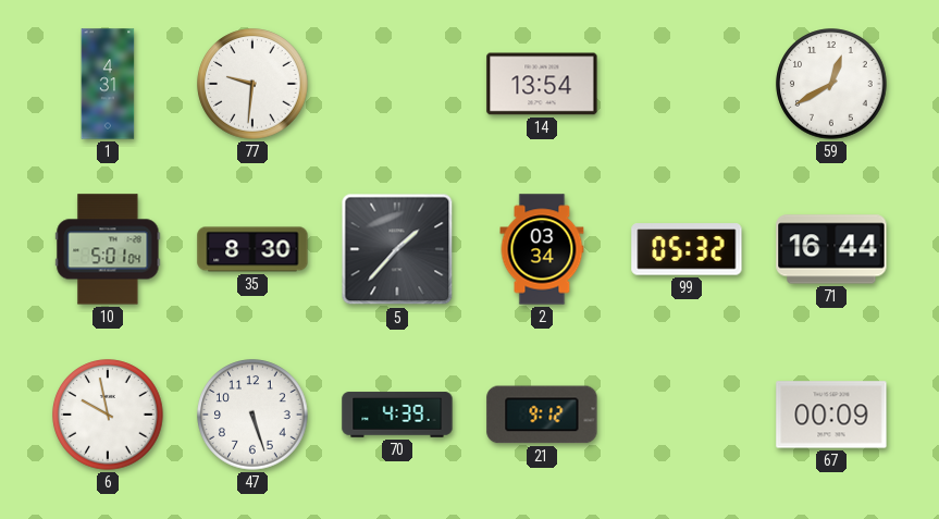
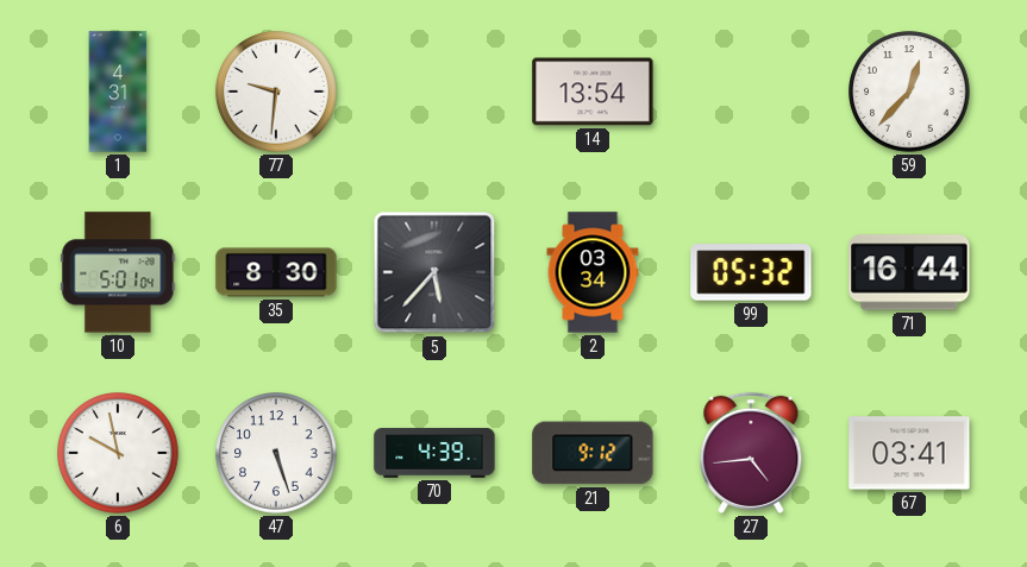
59: 12:40 -> 12:37 (909, 92)
5: 1:37 -> 5:37 (434, 272)
27: none -> 4:44 (751, 453)
67: 00:09 -> 03:41 (909, 453)
